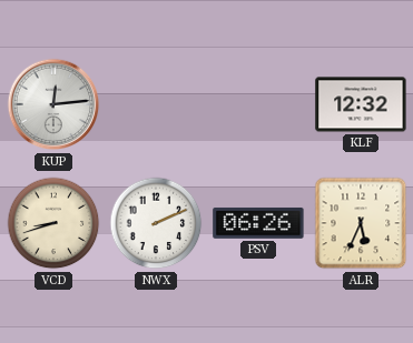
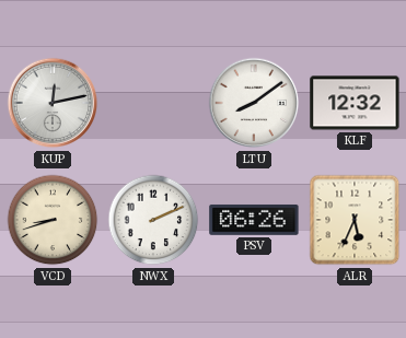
KUP: 12:14 -> 12:13 (53, 103)
LTU: none -> 8:09 (254, 103)
